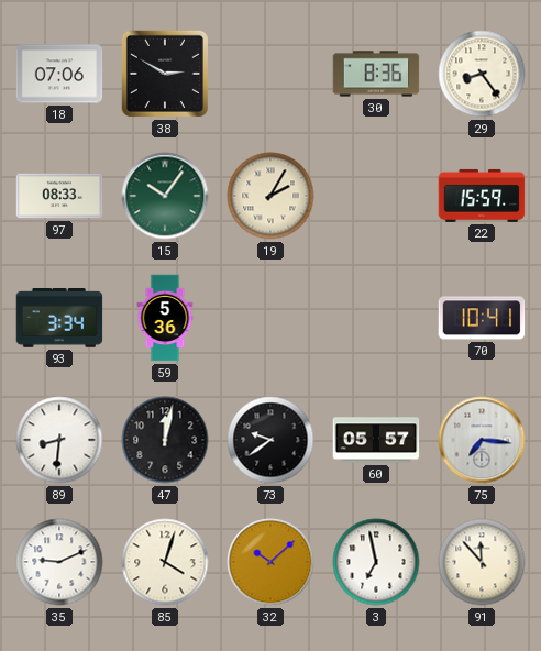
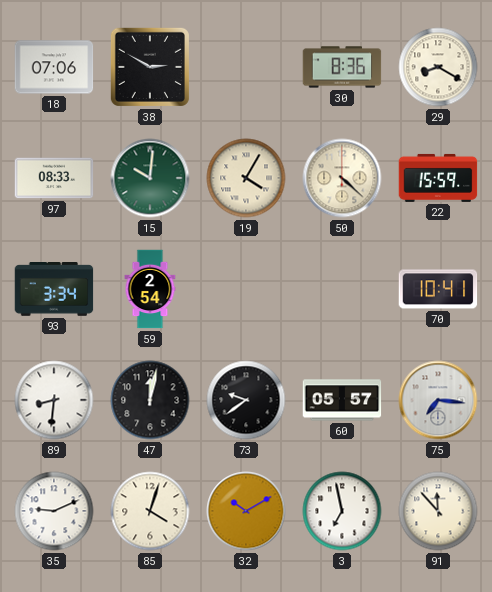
29: 8:24 -> 8:20 (438, 67)
15: 10:06 -> 10:01 (150, 178)
19: 2:05 -> 4:05 (246, 178)
50: none -> 4:22 (342, 178)
59: 5:36 -> 2:54 (150, 289)
32: 10:08 -> 10:10 (246, 511)
